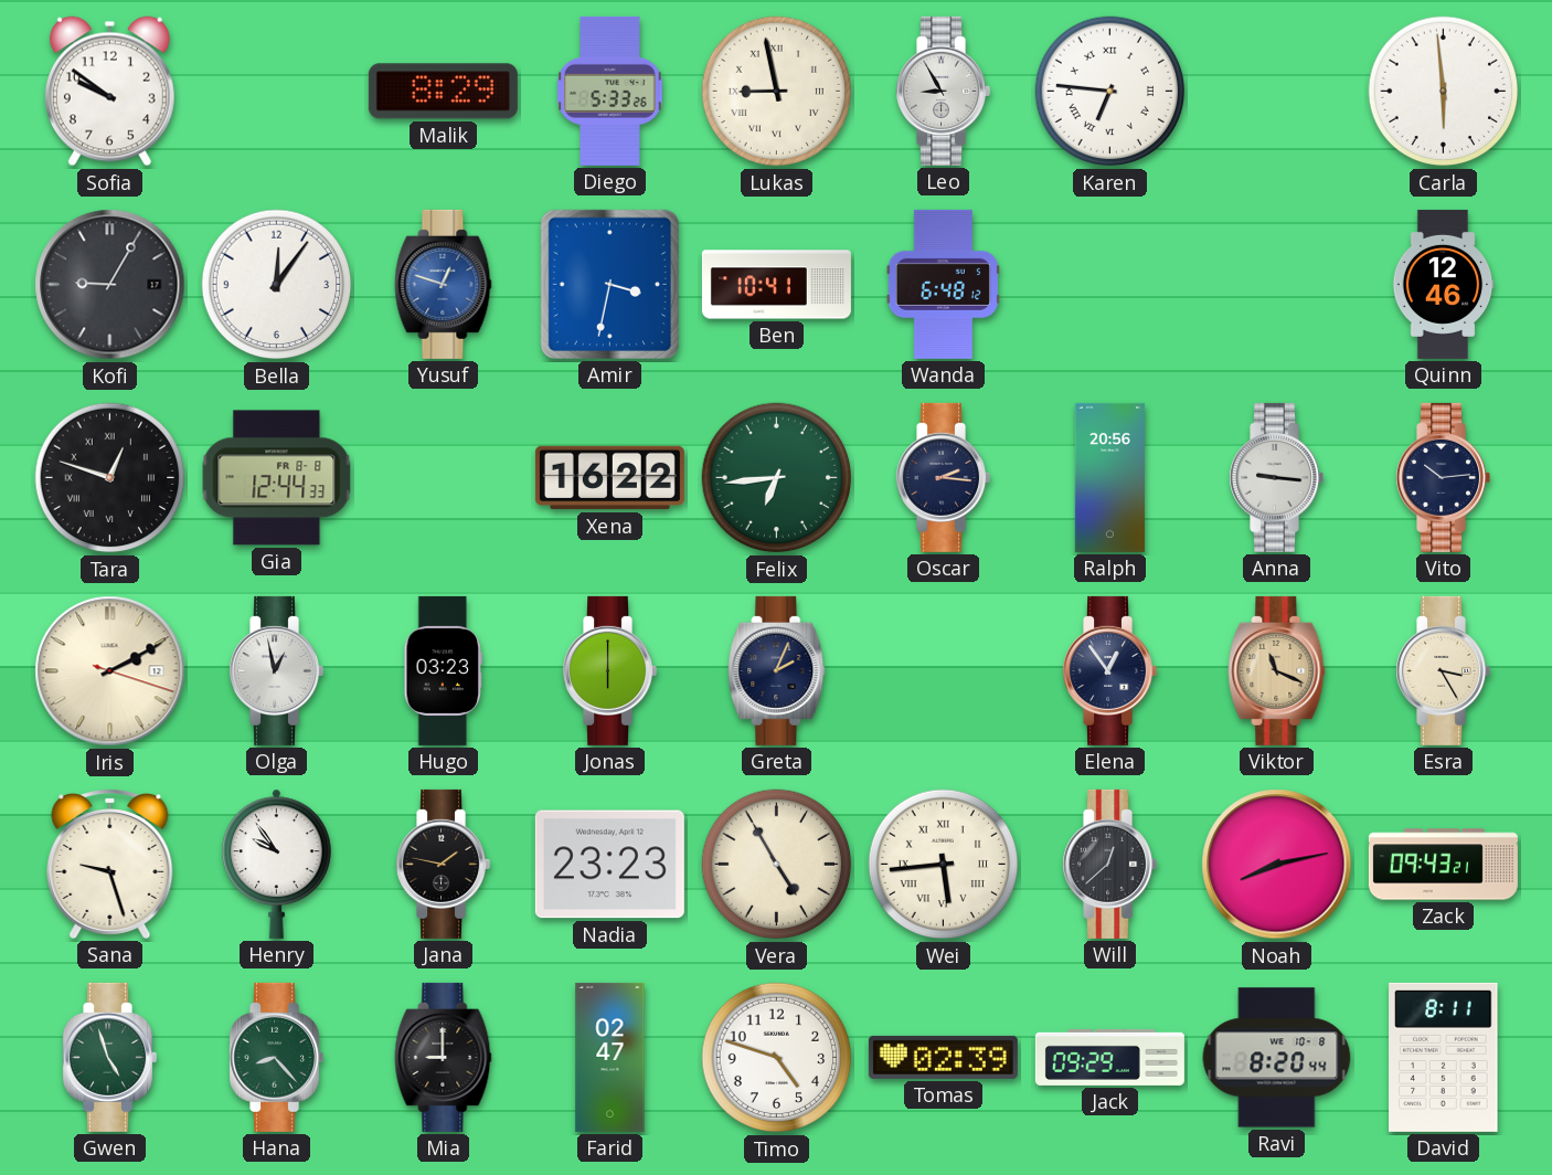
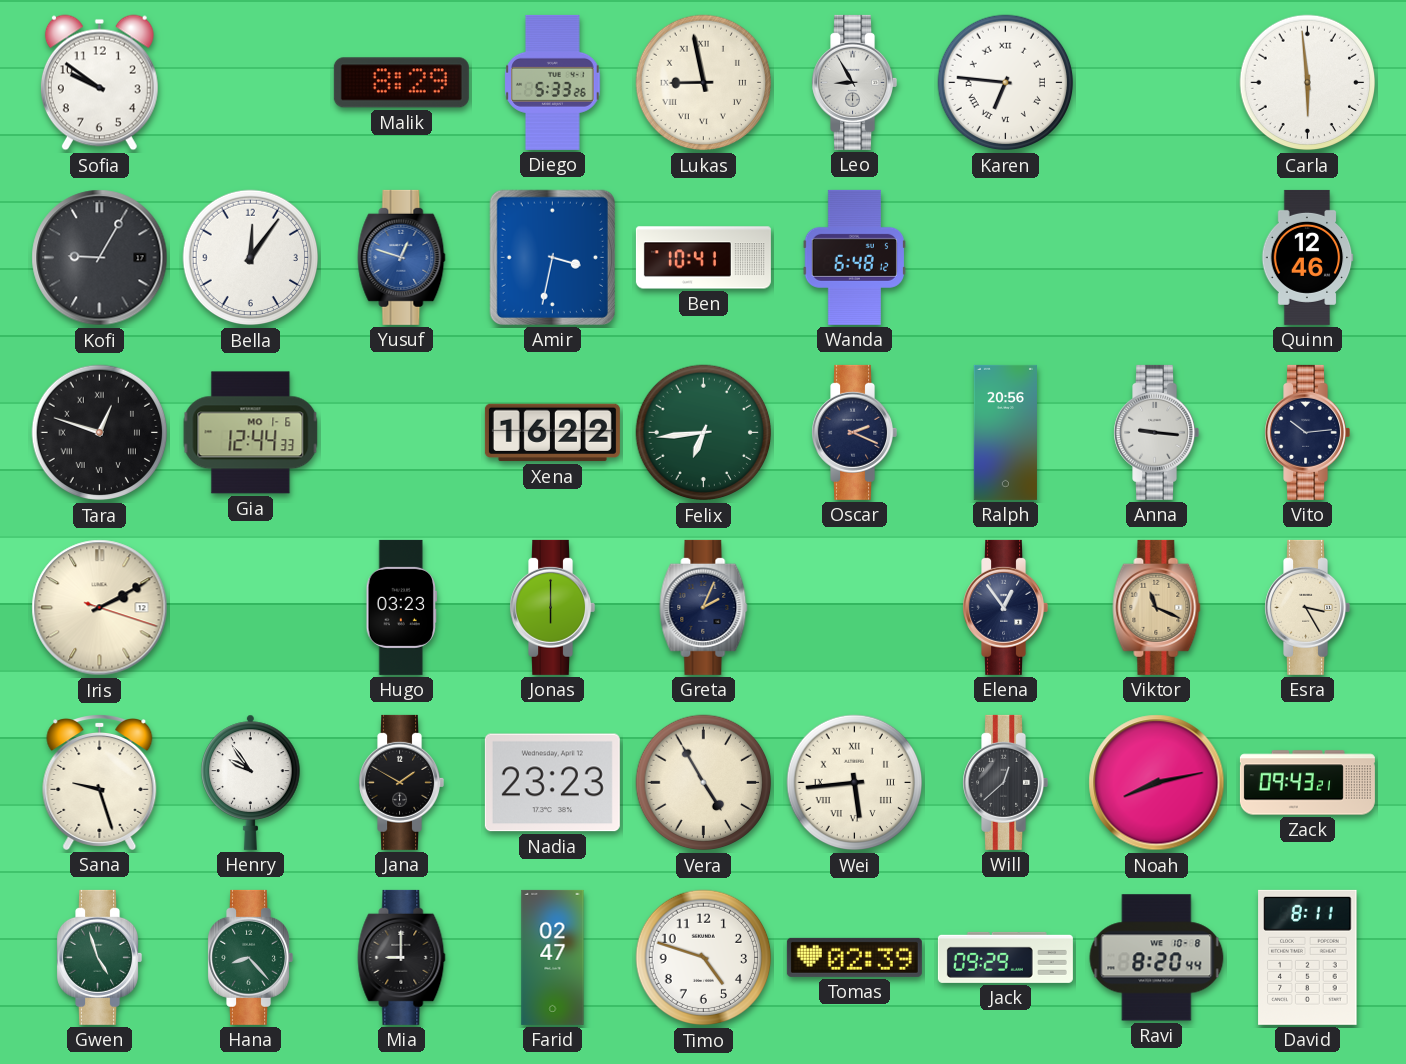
Gia date: FR 8-8 -> MO 1-6 (251, 433)
Oscar: 2:16 -> 2:19 (854, 432)
Olga: 12:58 -> none (276, 670)
Jana: 1:47 -> 1:50 (401, 782)
